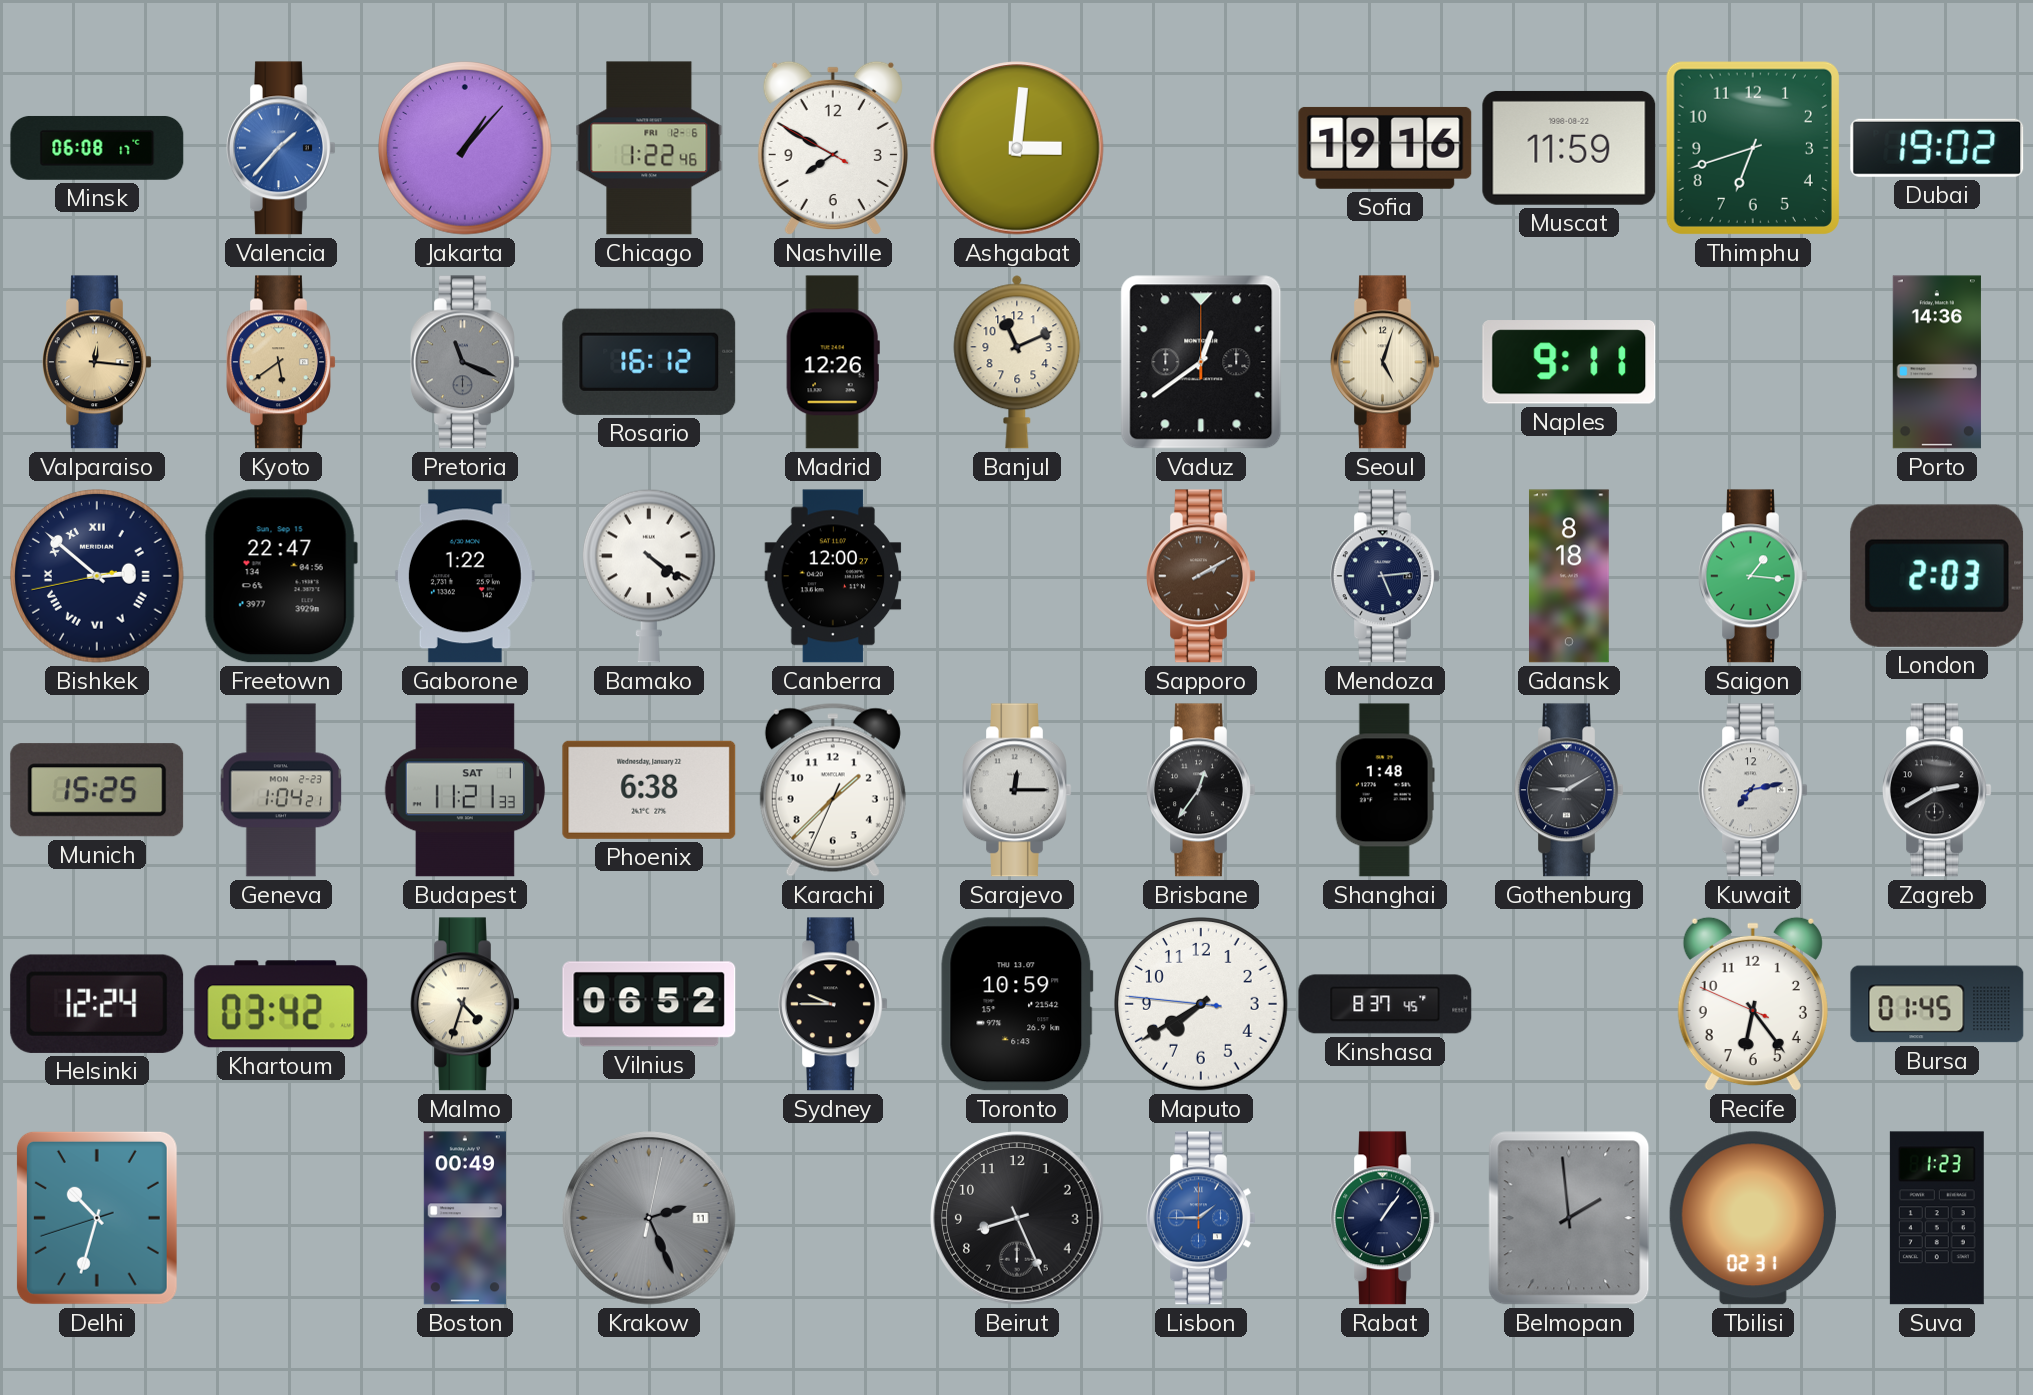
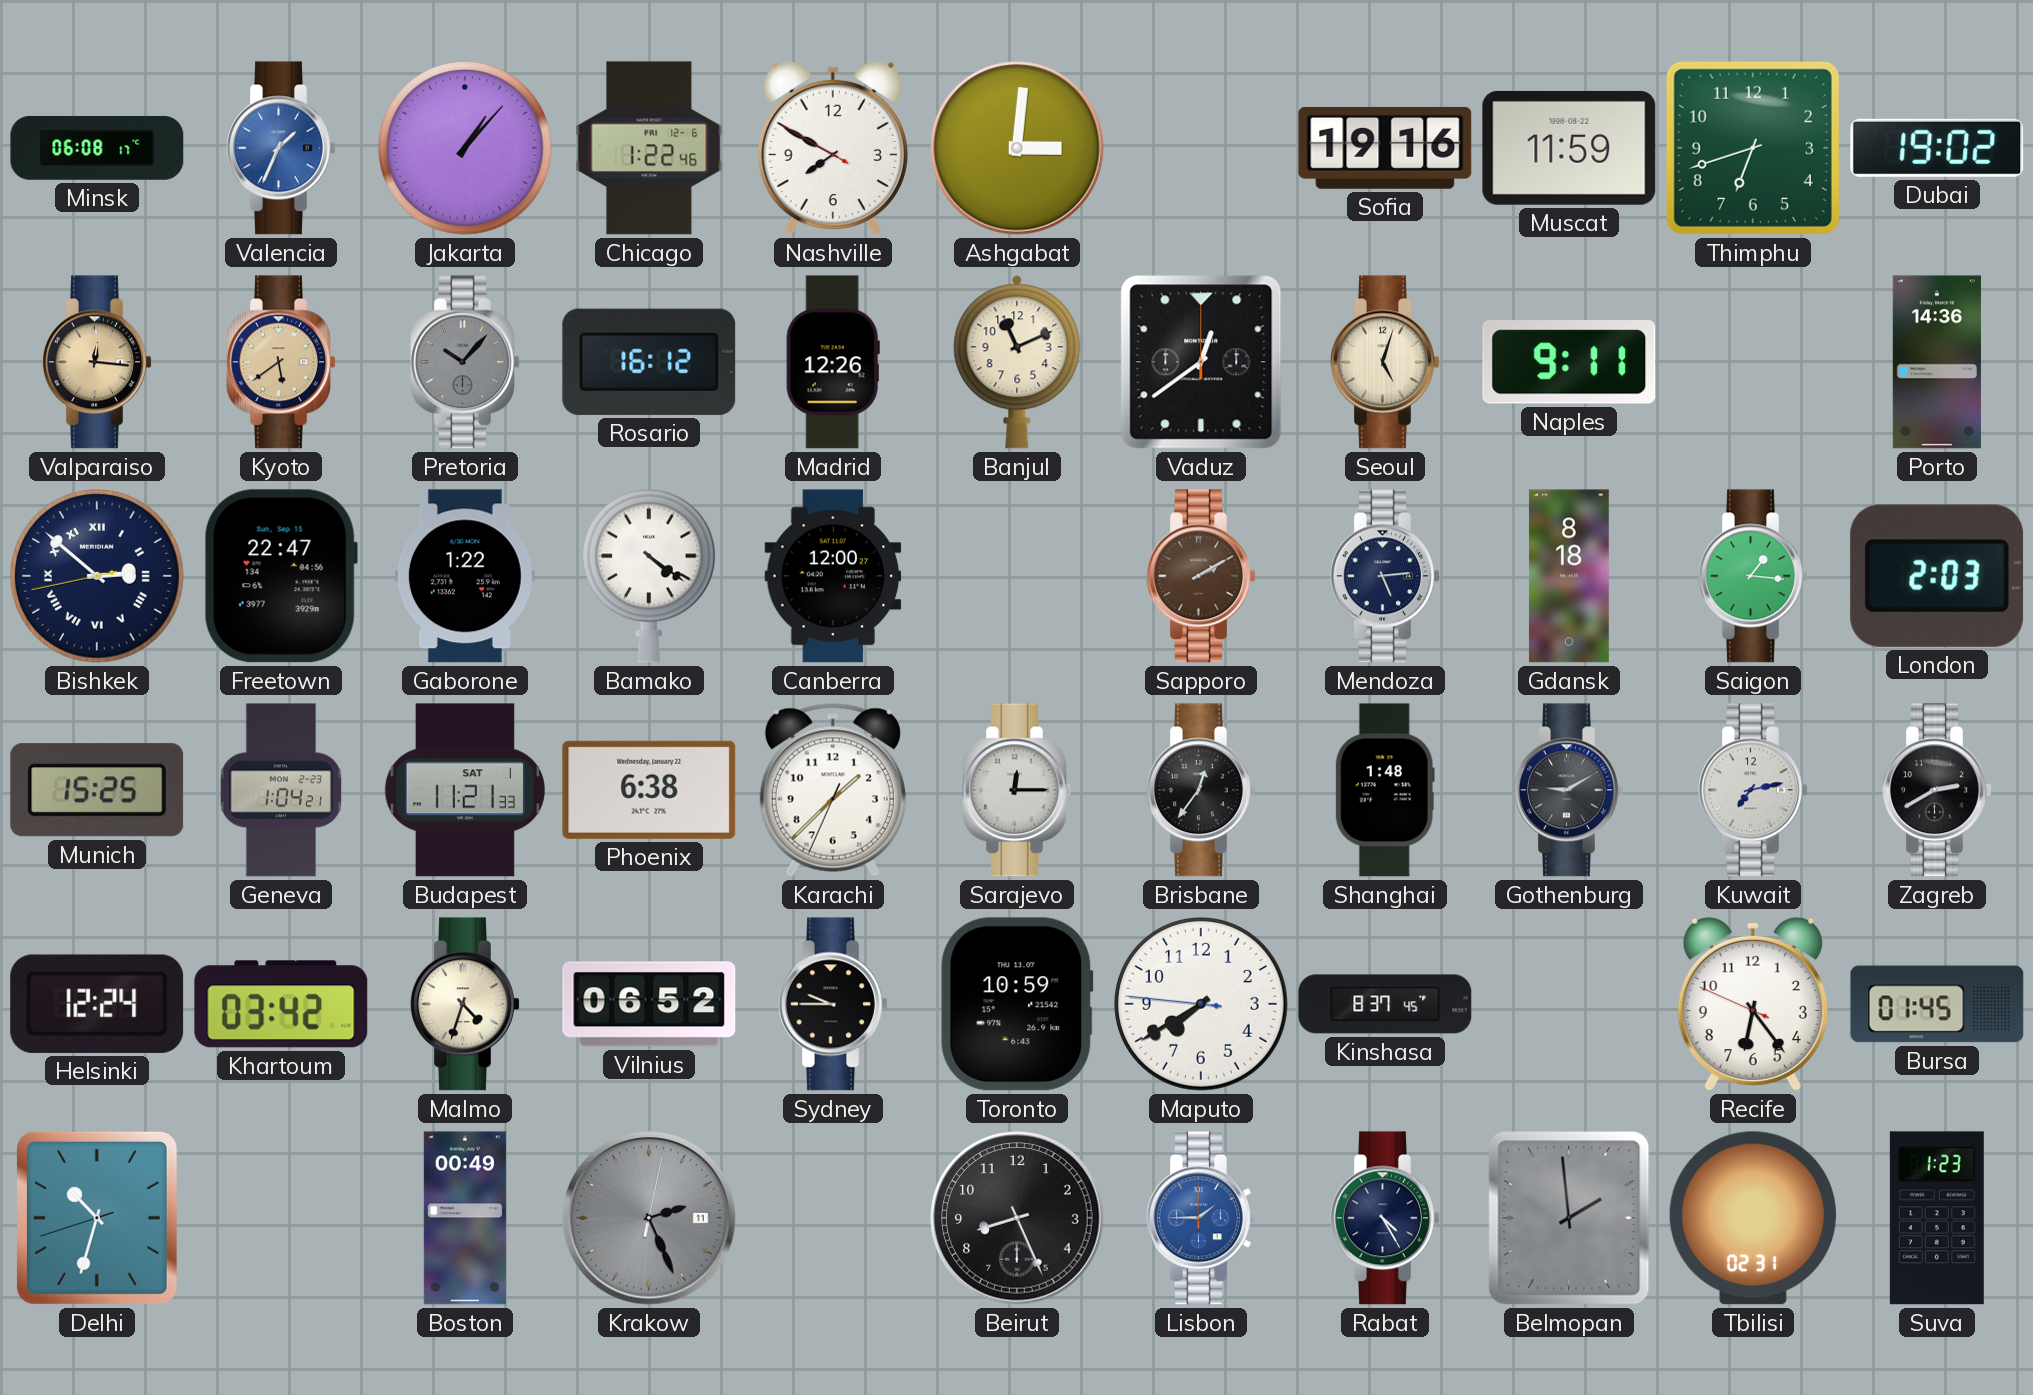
Valencia: 1:37 -> 1:34 (282, 148)
Pretoria: 11:19 -> 10:07 (466, 362)
Rabat: 1:06 -> 4:25 (1386, 1218)
